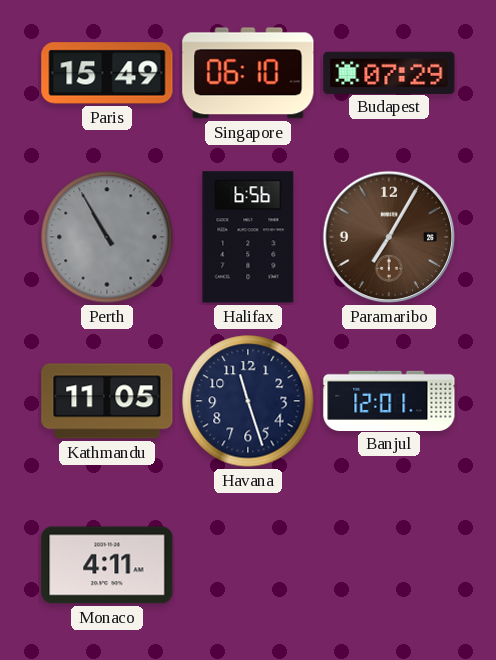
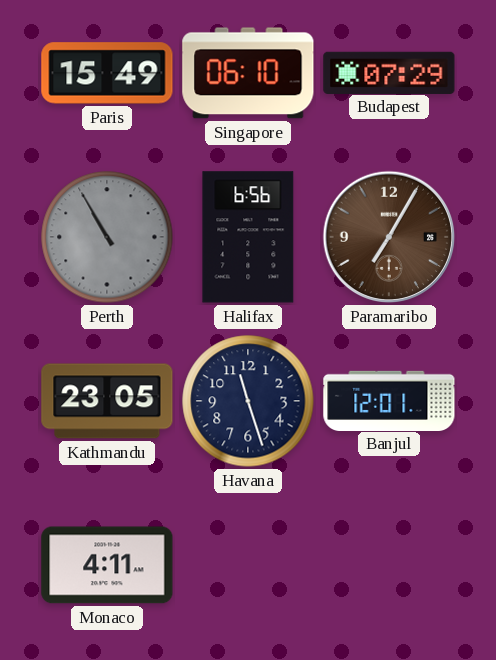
Kathmandu: 11:05 -> 23:05 (107, 401)
